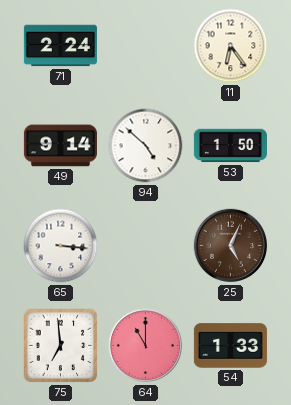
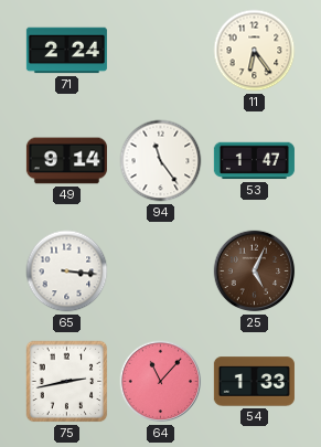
94: 4:52 -> 11:24 (161, 161)
53: 1:50 -> 1:47 (254, 161)
75: 6:59 -> 2:43 (67, 382)
64: 11:00 -> 11:07 (161, 382)
